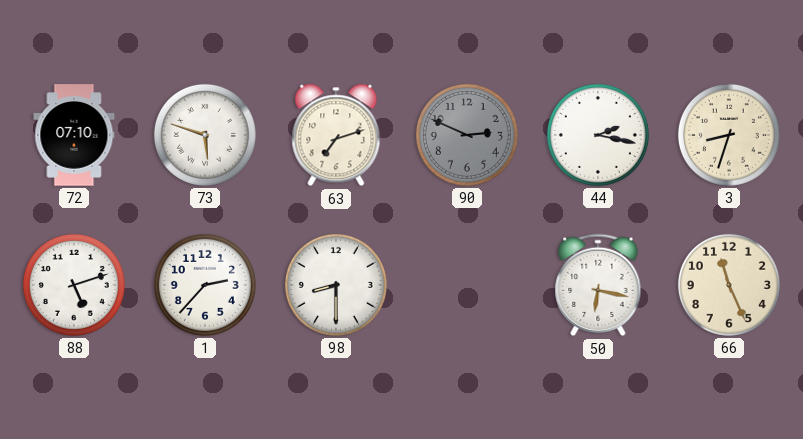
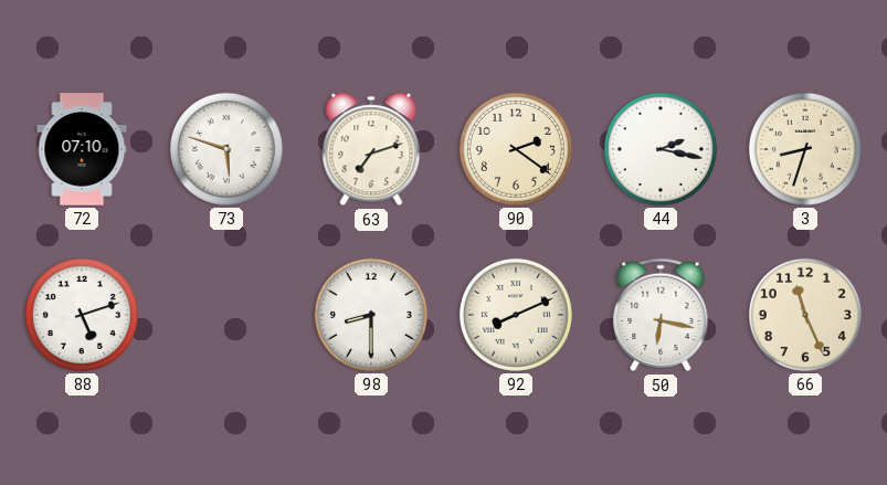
90: 2:49 -> 2:21 (516, 149)
90 dial: grey -> cream (516, 149)
1: 2:37 -> none (205, 285)
92: none -> 8:11 (516, 315)
